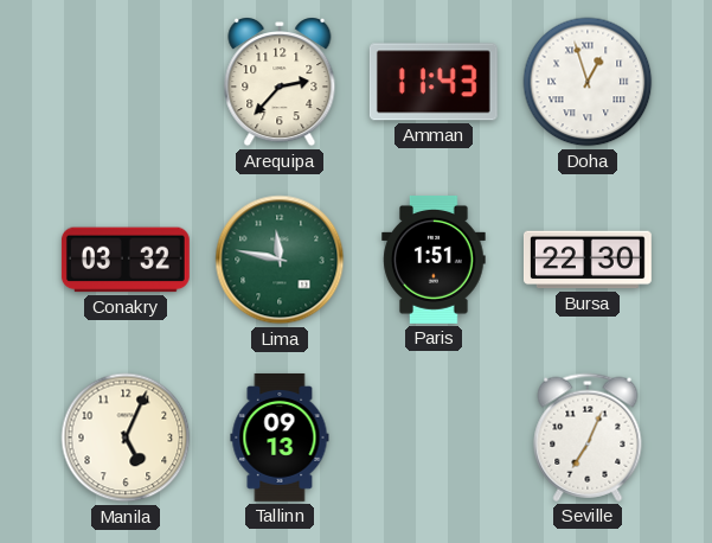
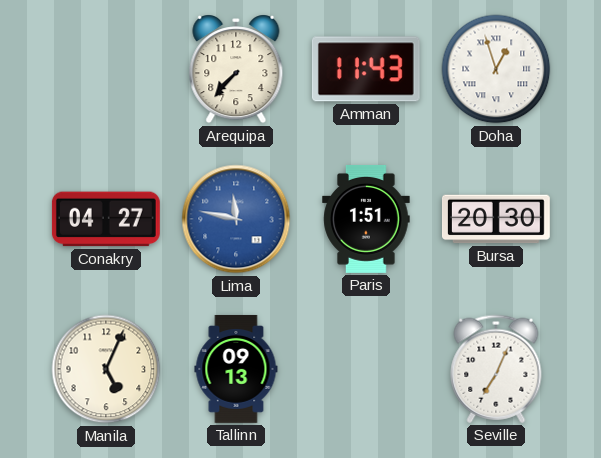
Arequipa: 2:37 -> 7:37 (236, 69)
Conakry: 03:32 -> 04:27 (106, 219)
Lima dial: green -> blue (236, 219)
Bursa: 22:30 -> 20:30 (496, 219)
